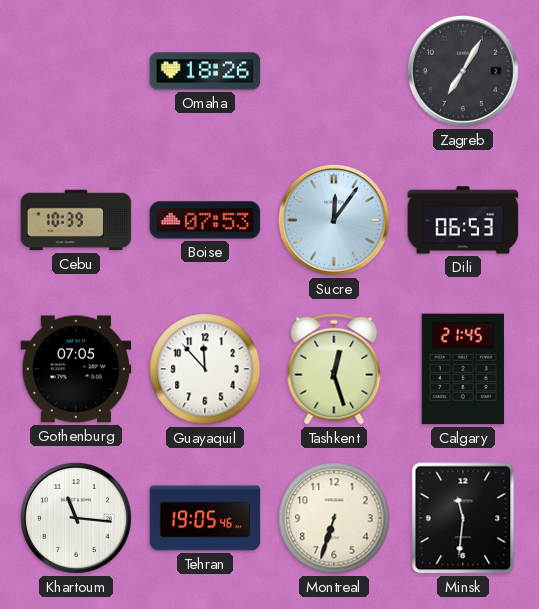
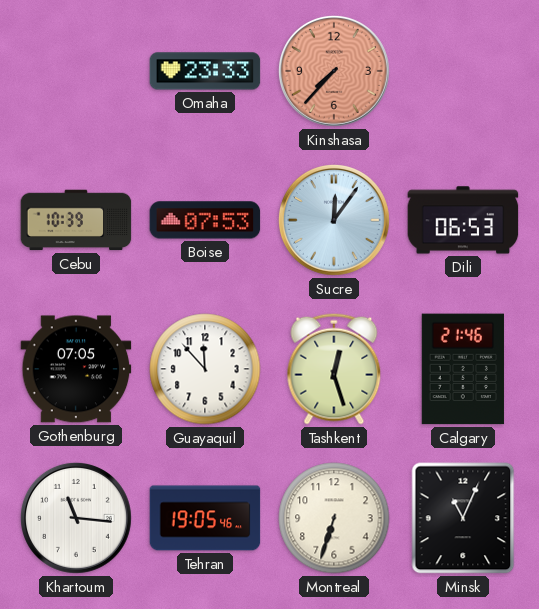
Omaha: 18:26 -> 23:33 (205, 71)
Kinshasa: none -> 7:37 (334, 71)
Zagreb: 7:05 -> none (463, 71)
Calgary: 21:45 -> 21:46 (462, 369)
Minsk: 11:31 -> 11:04 (463, 518)
